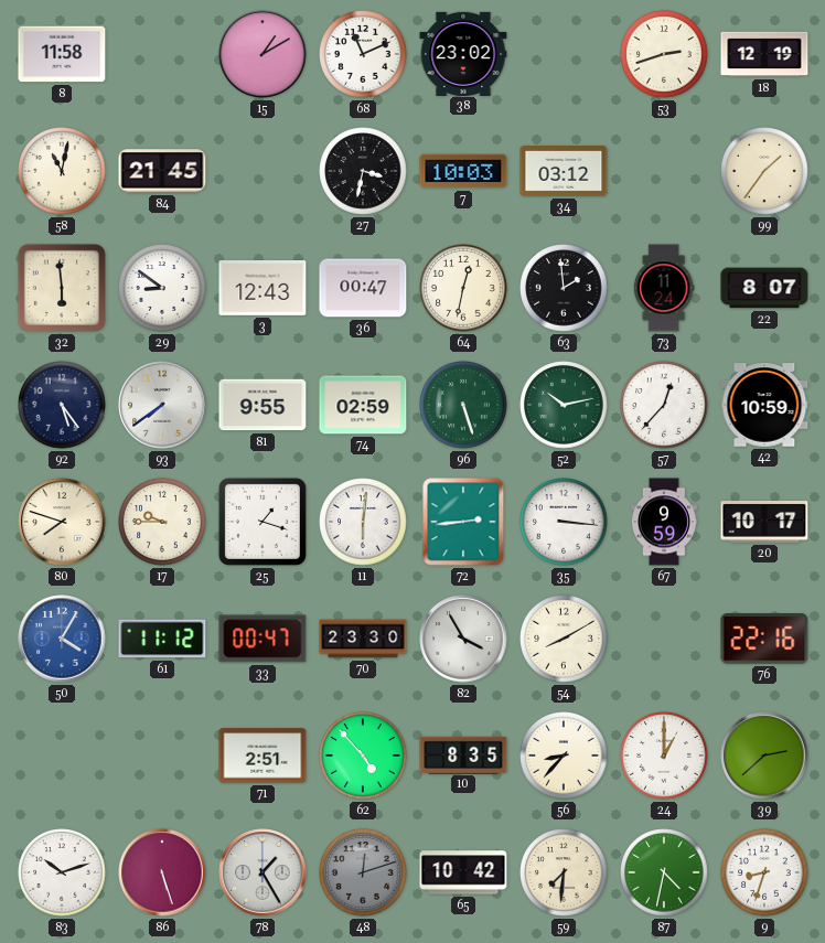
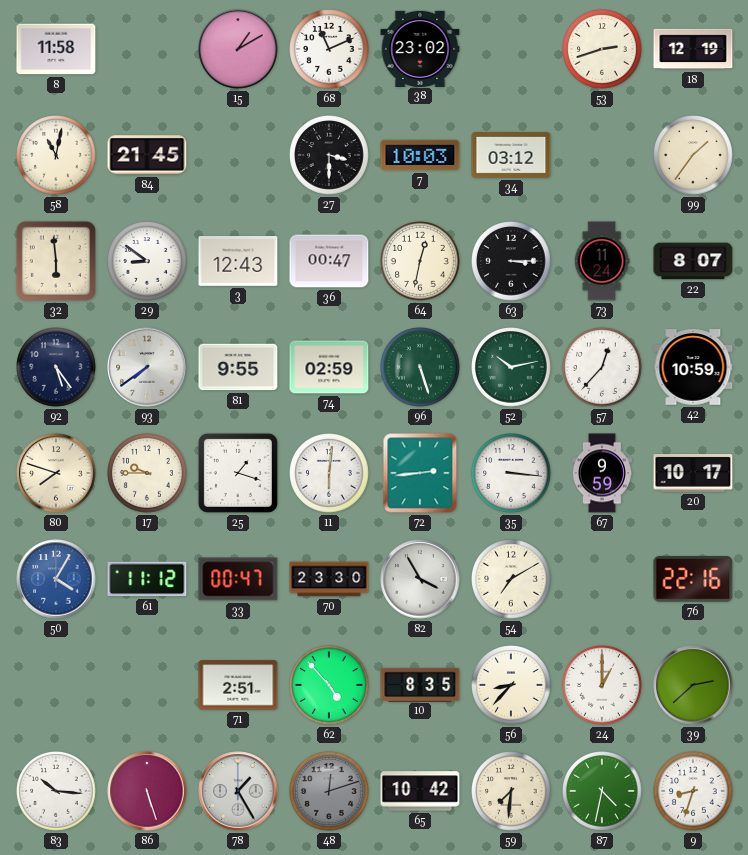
27: 3:32 -> 3:30 (329, 155)
63: 1:59 -> 3:15 (511, 261)
54: 8:10 -> 7:10 (511, 579)
83: 10:12 -> 10:16 (56, 791)
